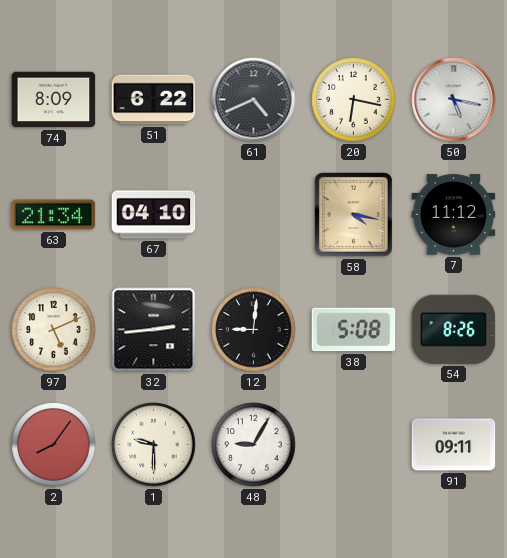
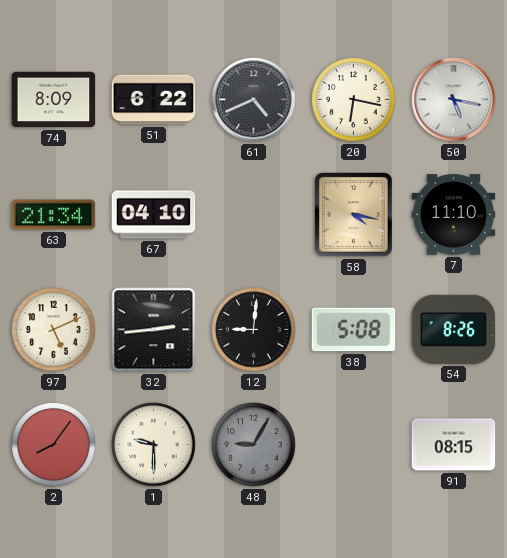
7: 11:12 -> 11:10 (454, 215)
48 dial: white -> grey (254, 445)
91: 09:11 -> 08:15 (454, 445)
